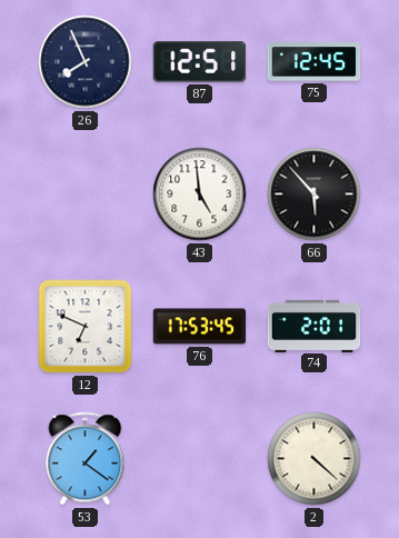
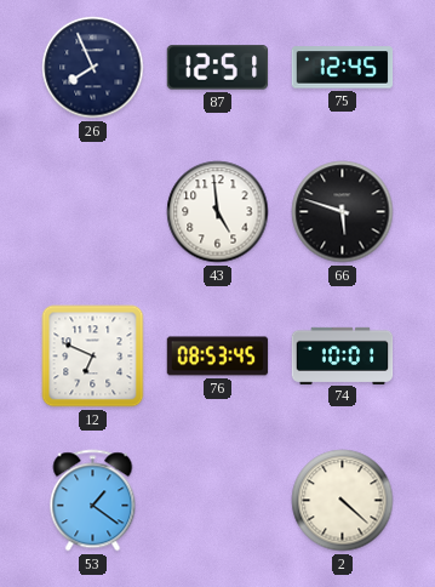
66: 5:53 -> 5:48 (343, 212)
76: 17:53 -> 08:53 (218, 357)
74: 2:01 -> 10:01 (343, 355)
